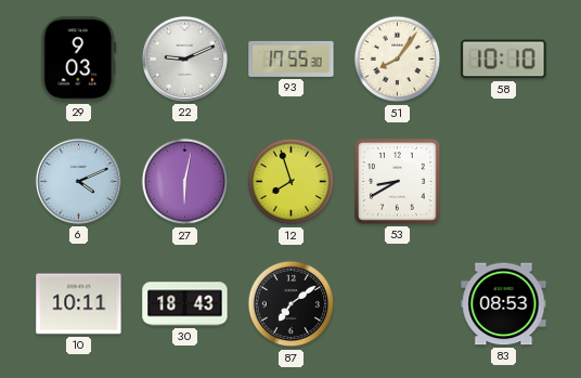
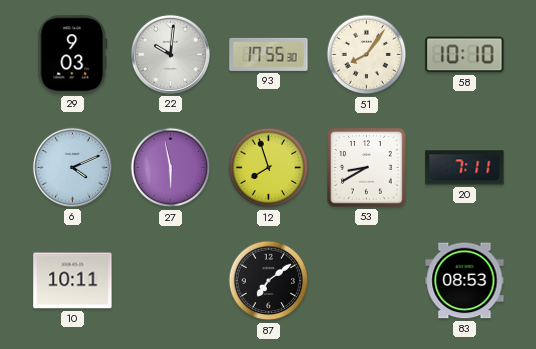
22: 9:11 -> 10:01 (170, 54)
27: 6:02 -> 5:58 (171, 168)
20: none -> 7:11 (465, 168)
30: 18:43 -> none (185, 304)
